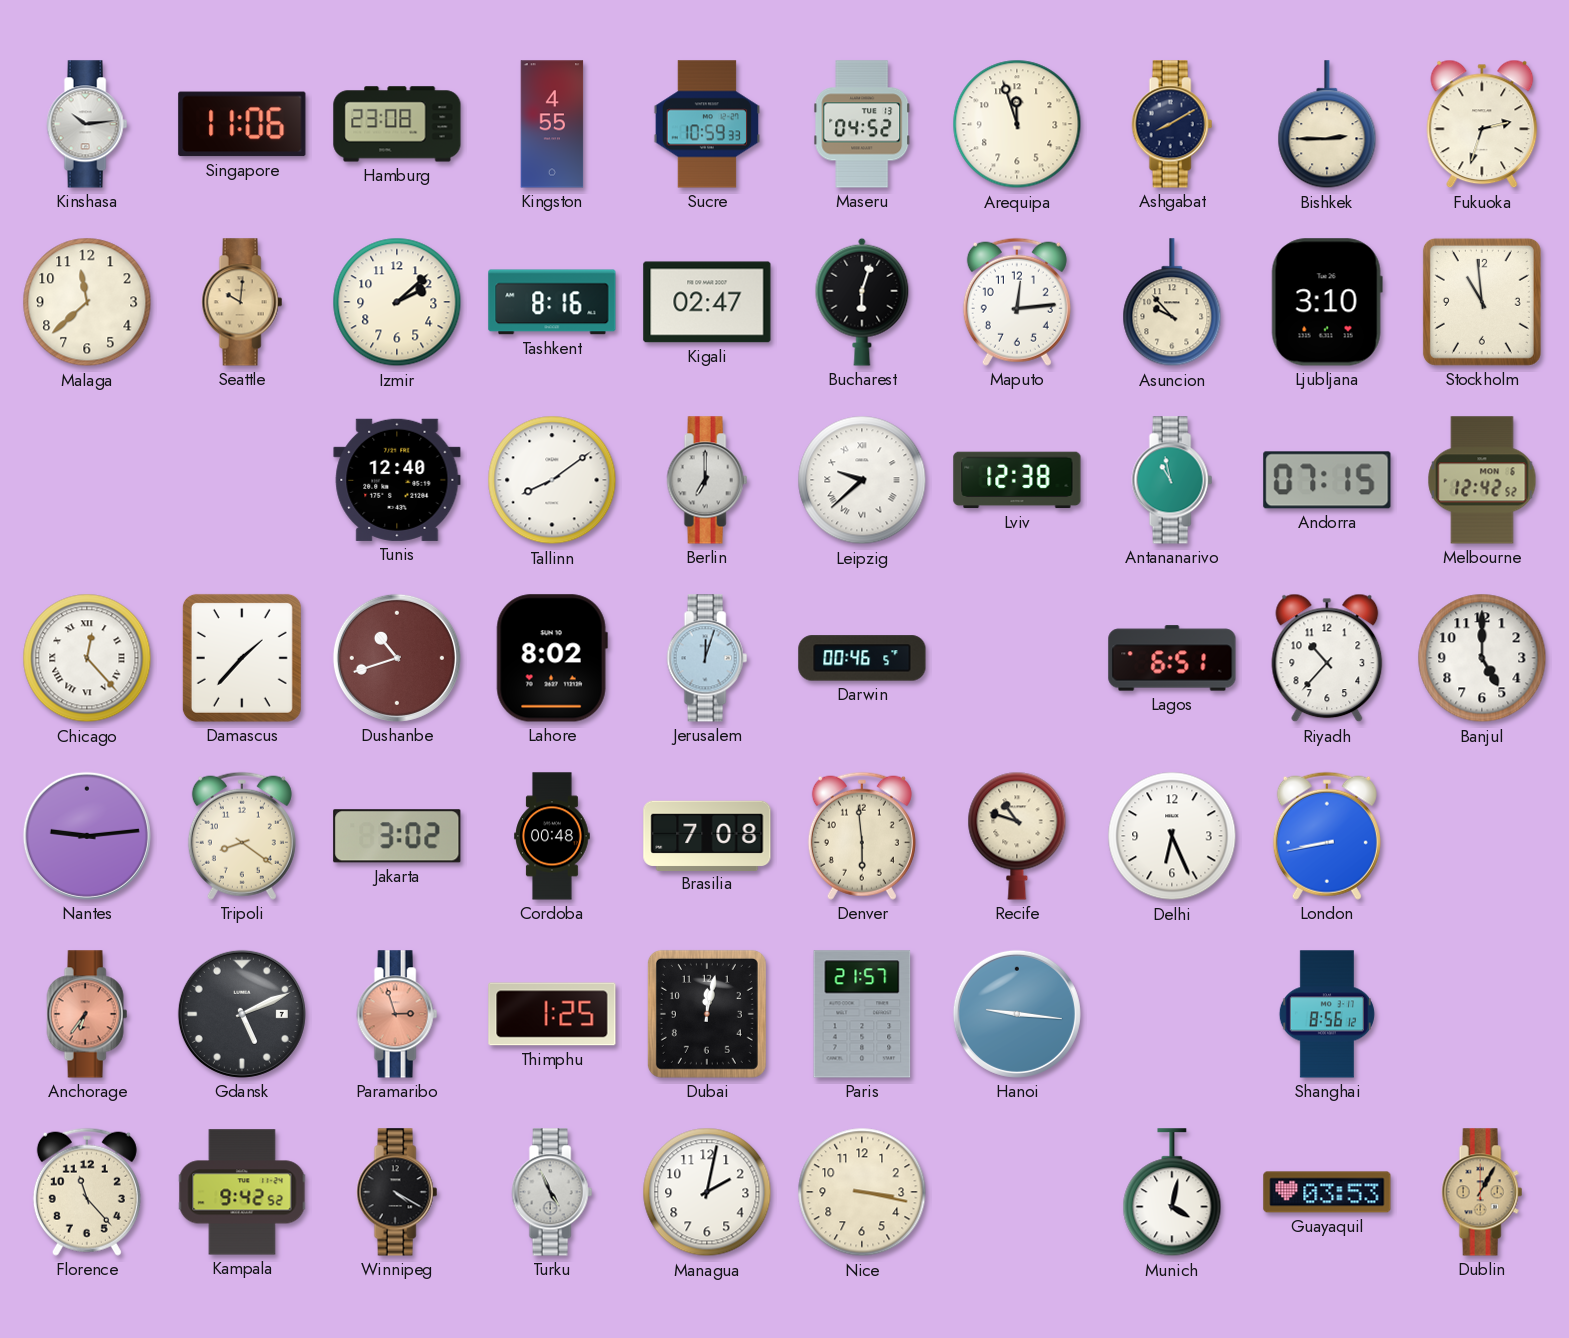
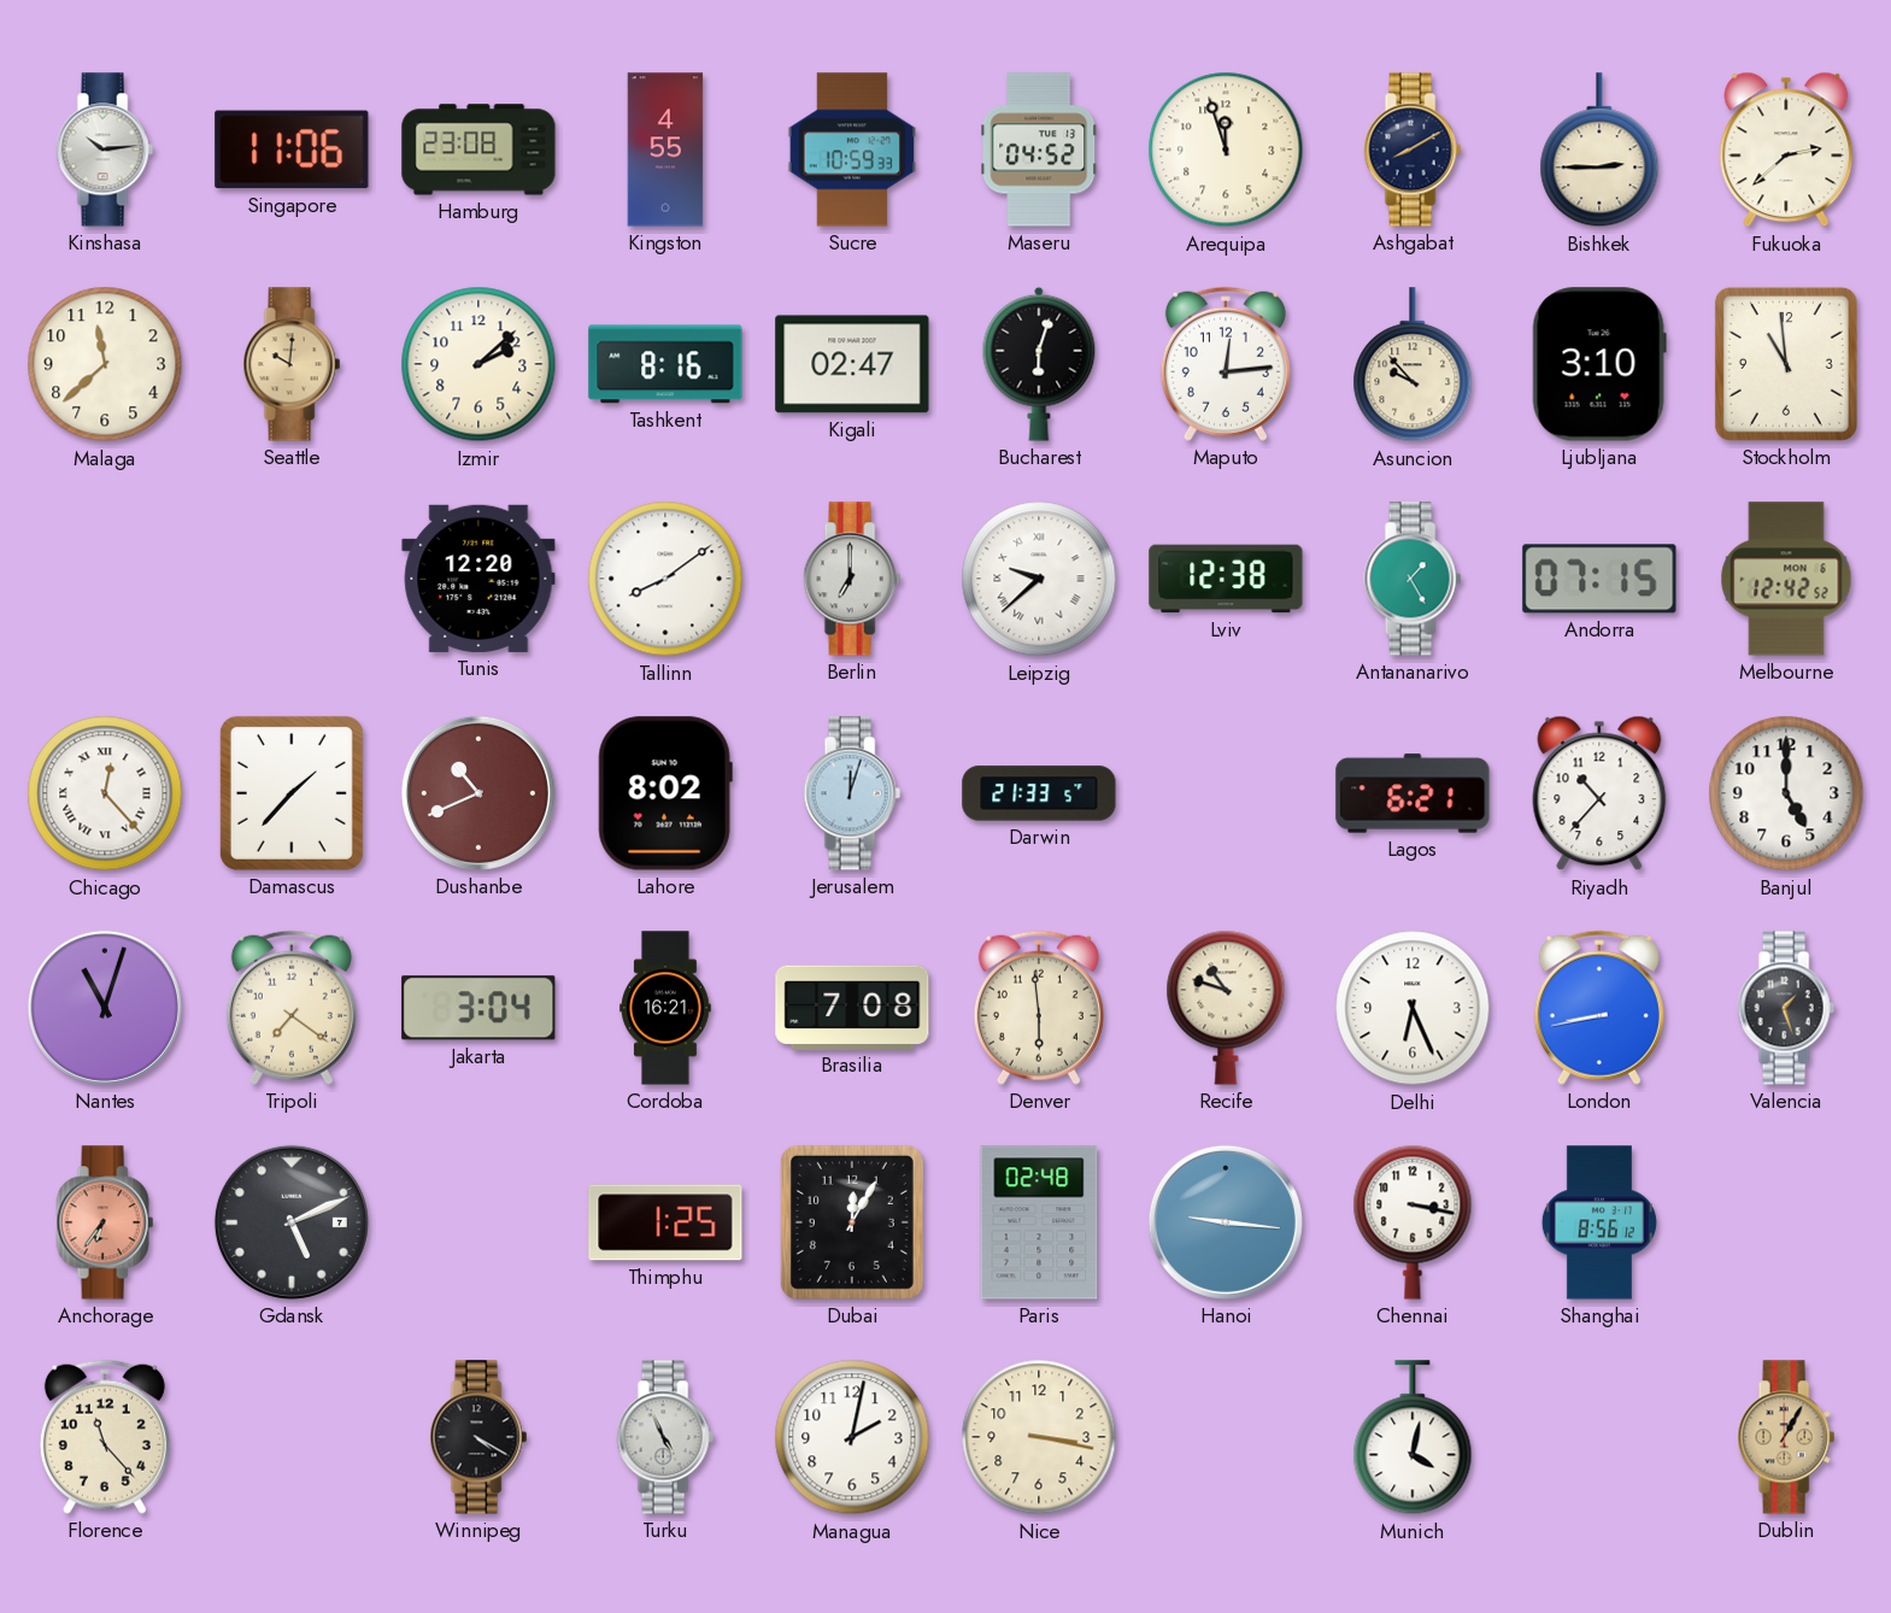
Fukuoka: 2:33 -> 2:38 (1786, 149)
Tunis: 12:40 -> 12:20 (478, 579)
Antananarivo: 10:58 -> 1:25 (1413, 579)
Dushanbe: 10:42 -> 10:41 (478, 793)
Darwin: 00:46 -> 21:33 (1039, 793)
Lagos: 6:51 -> 6:21 (1413, 793)
Nantes: 9:14 -> 11:03 (105, 1008)
Tripoli: 8:21 -> 7:21 (292, 1008)
Jakarta: 3:02 -> 3:04 (478, 1008)
Cordoba: 00:48 -> 16:21 (665, 1008)
Valencia: none -> 1:27 (1786, 1008)
Paramaribo: 2:57 -> none (397, 1014)
Dubai: 12:02 -> 12:05 (852, 1222)
Paris: 21:57 -> 02:48 (1039, 1222)
Chennai: none -> 3:17 (1413, 1222)
Kampala: 9:42 -> none (242, 1192)
Guayaquil: 03:53 -> none (1327, 1192)
